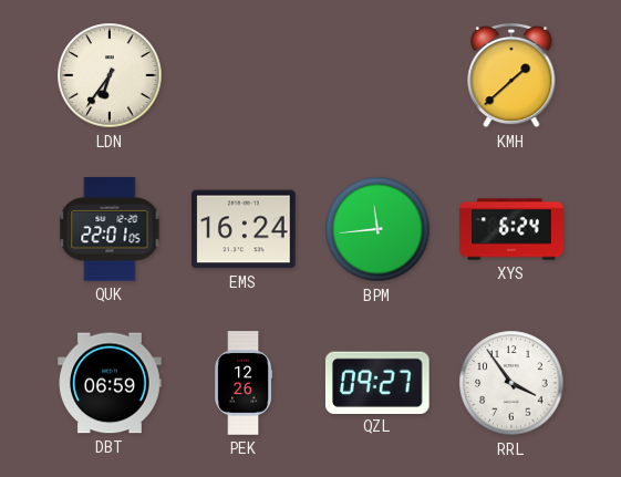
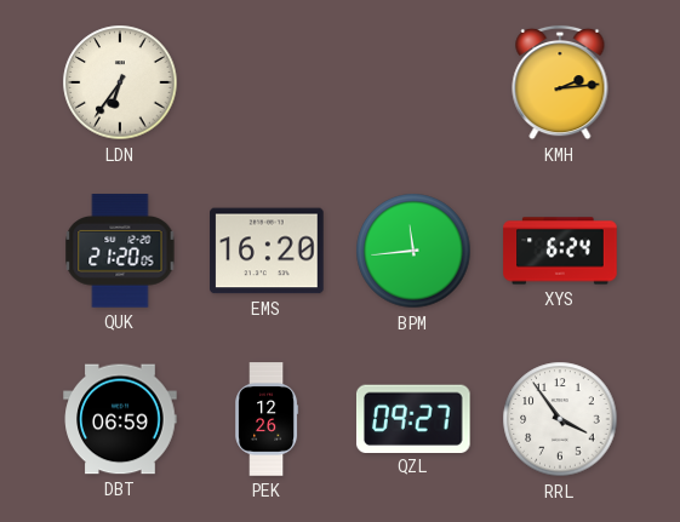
KMH: 1:38 -> 2:14 (560, 82)
QUK: 22:01 -> 21:20 (120, 251)
EMS: 16:24 -> 16:20 (267, 251)
